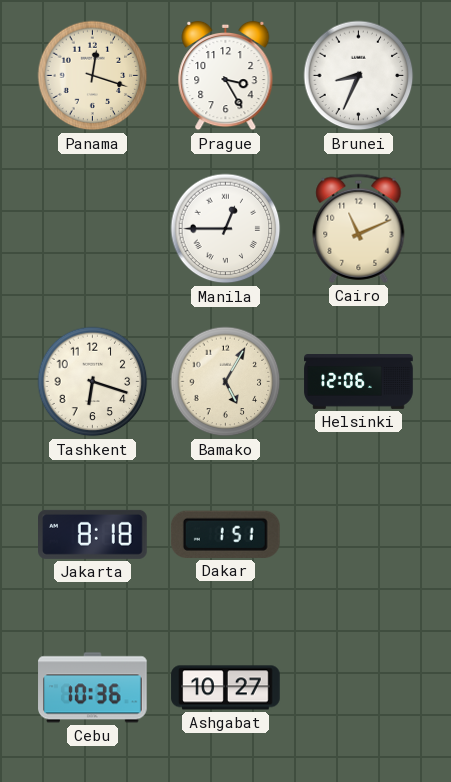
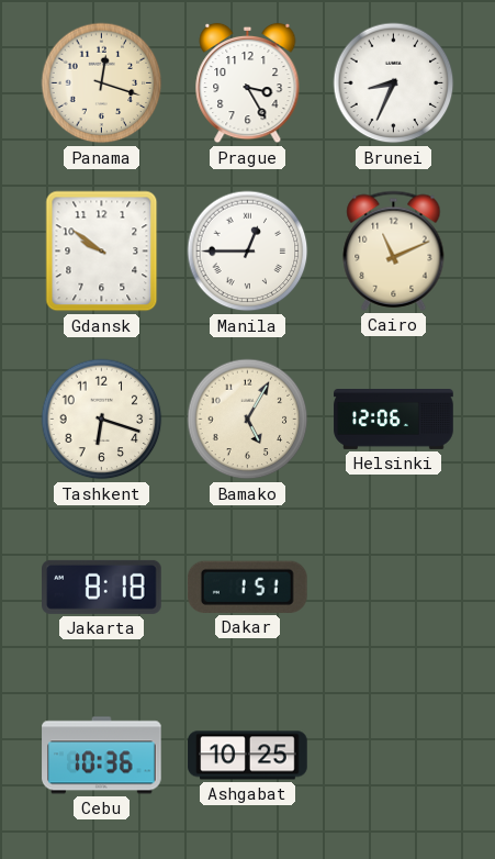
Gdansk: none -> 9:51 (102, 252)
Ashgabat: 10:27 -> 10:25 (248, 756)
